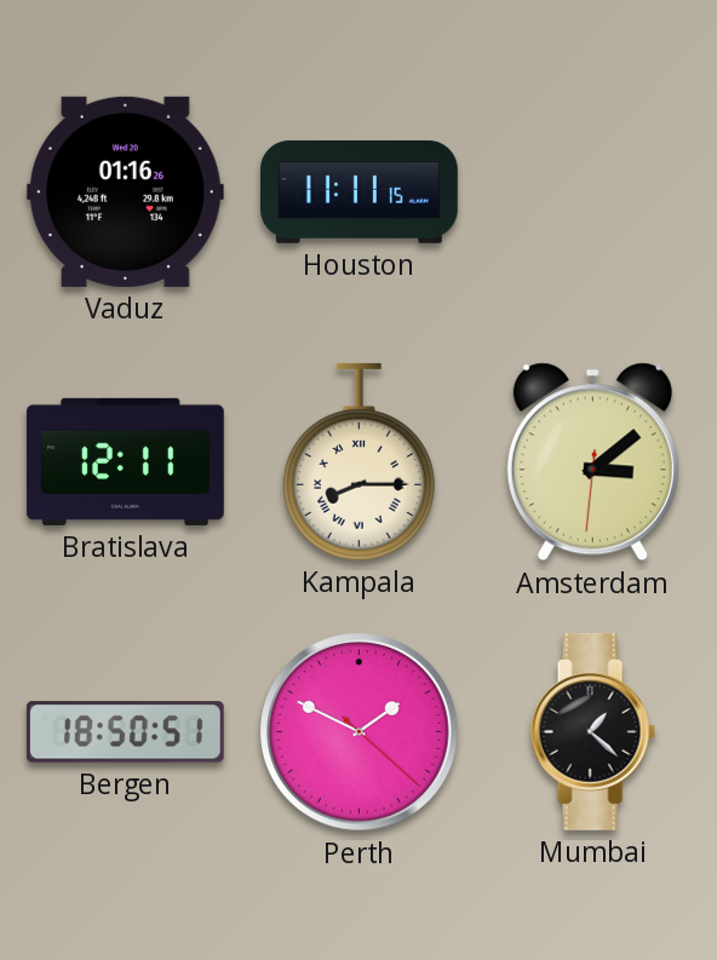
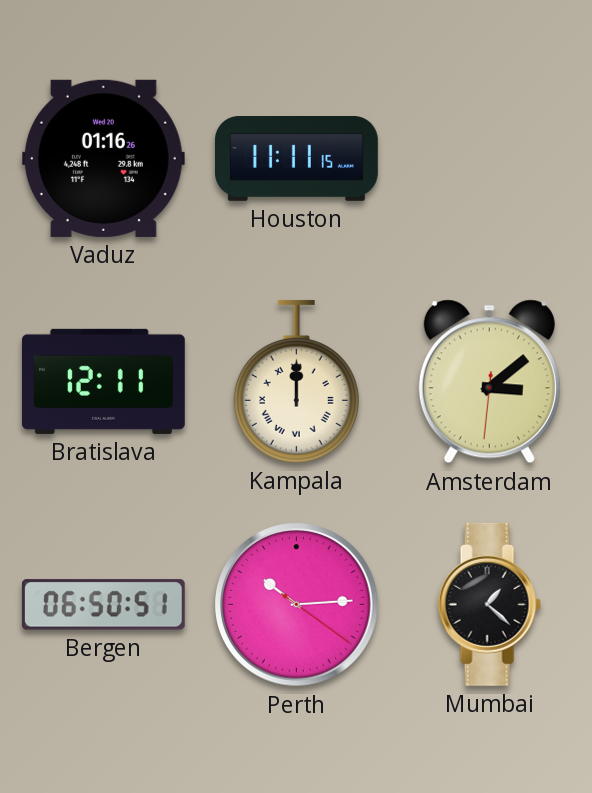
Kampala: 8:15 -> 12:00 (296, 381)
Bergen: 18:50 -> 06:50 (103, 605)
Perth: 1:49 -> 10:14 (297, 605)
